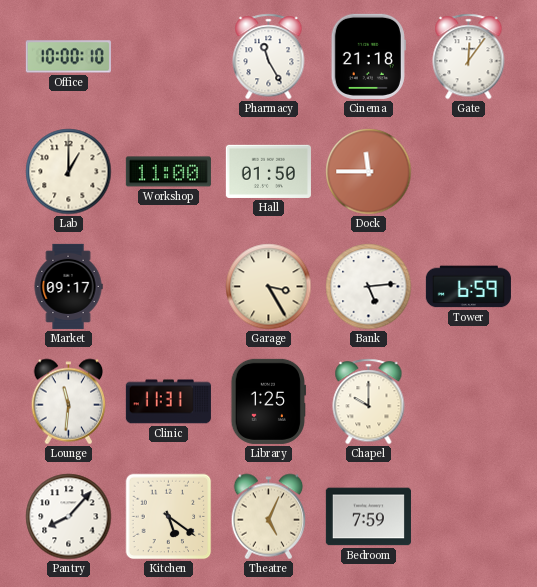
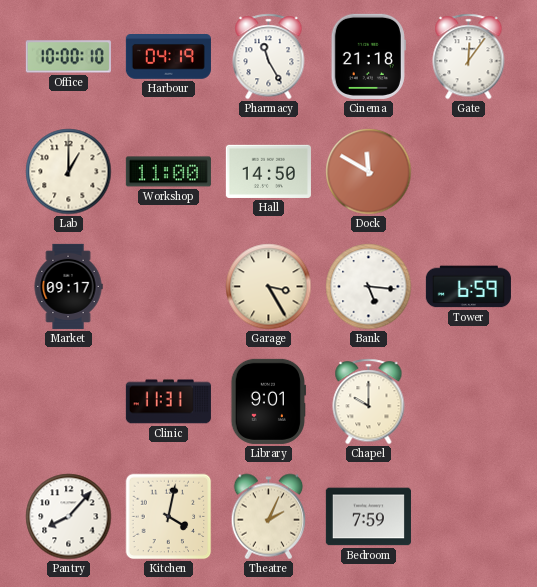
Harbour: none -> 04:19 (168, 57)
Hall: 01:50 -> 14:50 (268, 171)
Dock: 11:45 -> 11:50 (369, 172)
Bank: 5:14 -> 5:16 (369, 287)
Lounge: 11:31 -> none (69, 402)
Library: 1:25 -> 9:01 (268, 401)
Kitchen: 5:21 -> 4:02 (169, 517)
Theatre: 5:04 -> 2:04 (269, 517)
